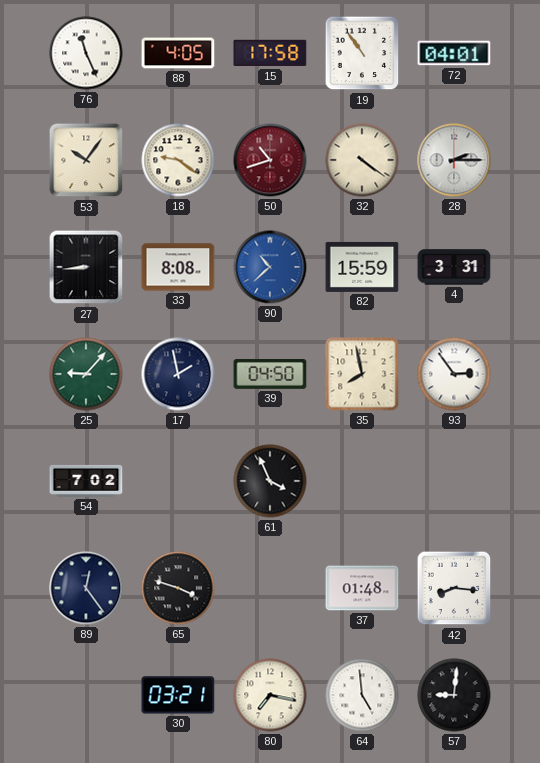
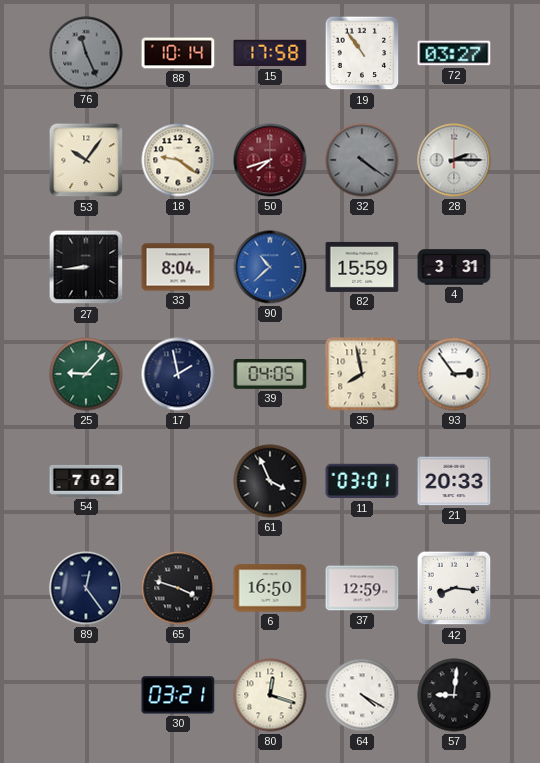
76 dial: white -> grey (86, 53)
88: 4:05 -> 10:14 (178, 53)
72: 04:01 -> 03:27 (454, 53)
50: 10:42 -> 7:42 (270, 160)
32 dial: cream -> grey (362, 160)
33: 8:08 -> 8:04 (178, 267)
39: 04:50 -> 04:05 (270, 375)
11: none -> 03:01 (362, 481)
21: none -> 20:33 (454, 481)
6: none -> 16:50 (270, 588)
37: 01:48 -> 12:59 (362, 588)
80: 7:17 -> 12:18 (270, 695)
64: 4:59 -> 4:20 (362, 695)
